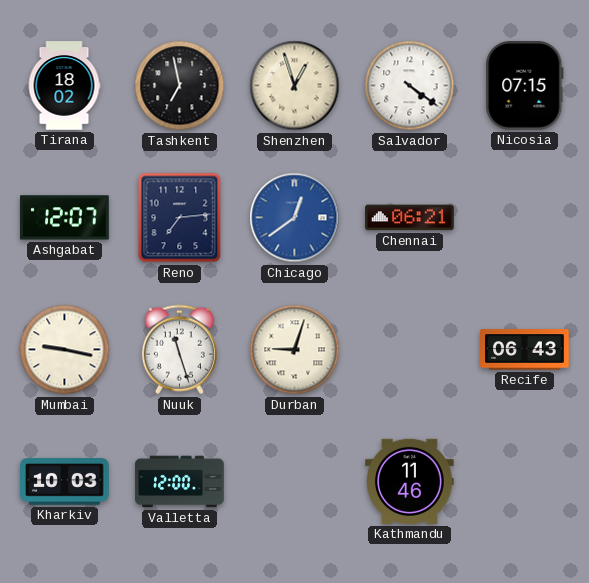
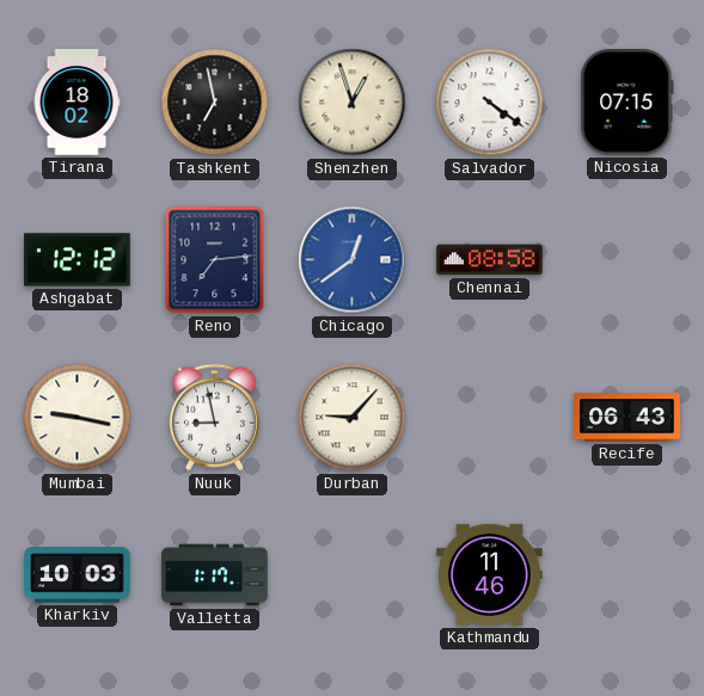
Ashgabat: 12:07 -> 12:12 (78, 260)
Chennai: 06:21 -> 08:58 (490, 260)
Nuuk: 11:27 -> 8:58 (214, 418)
Durban: 9:03 -> 9:07 (353, 418)
Valletta: 12:00 -> 1:17 (215, 575)
